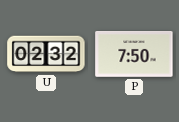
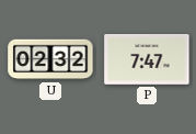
P: 7:50 -> 7:47 (147, 60)
